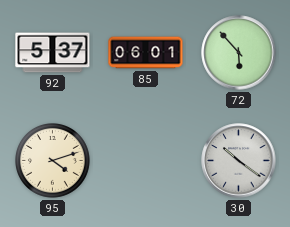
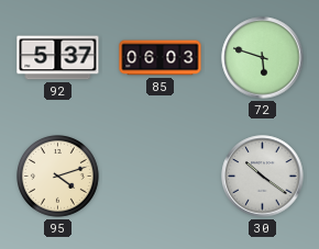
85: 06:01 -> 06:03 (161, 58)
72: 5:53 -> 5:48 (263, 58)
